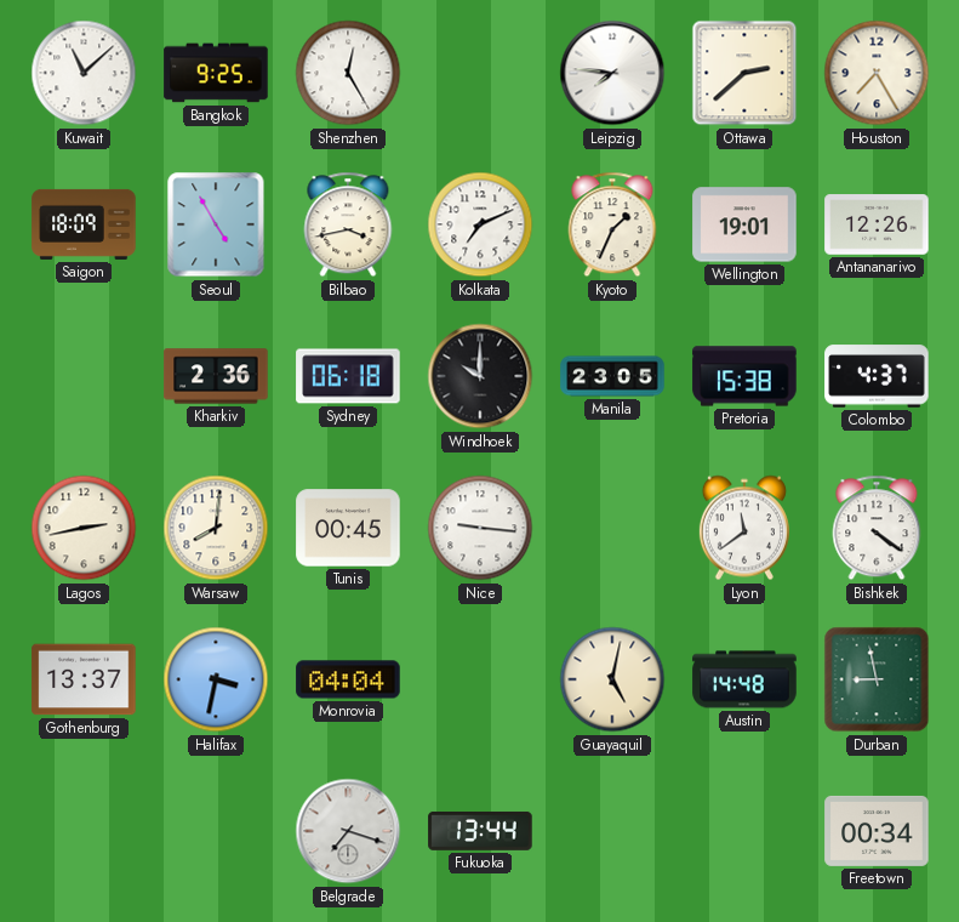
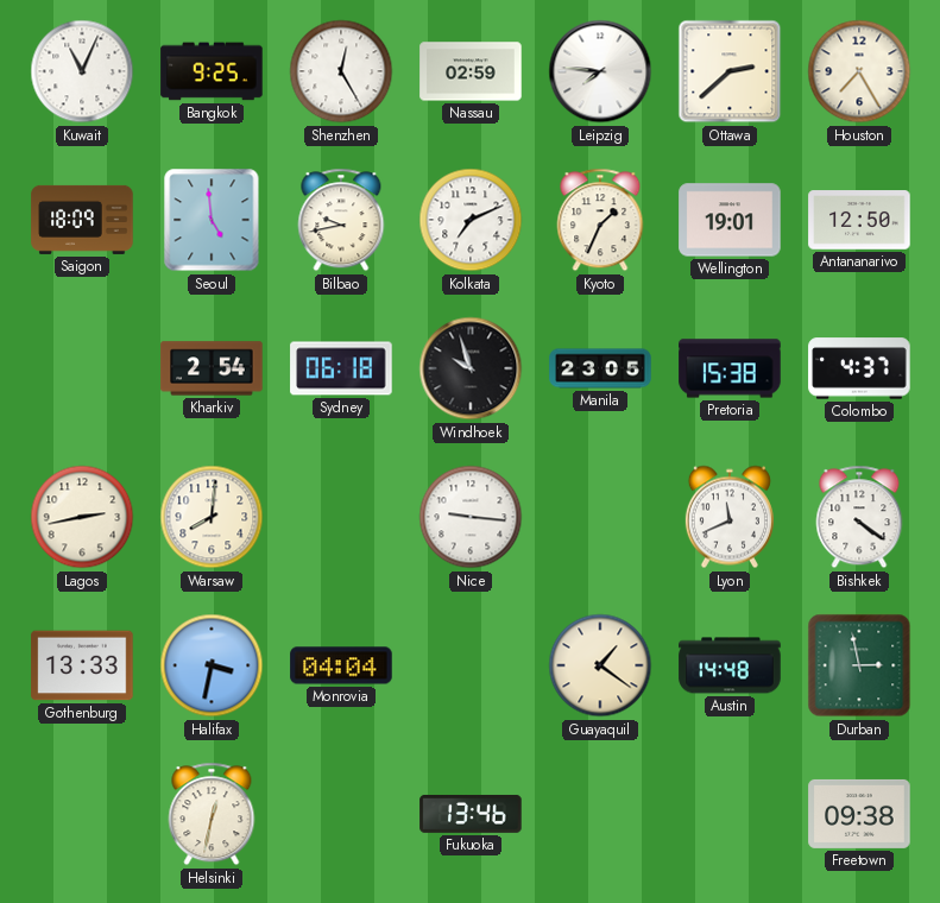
Kuwait: 11:08 -> 11:04 (82, 71)
Nassau: none -> 02:59 (471, 71)
Seoul: 4:55 -> 4:59 (212, 220)
Bilbao: 3:43 -> 9:43 (341, 220)
Antananarivo: 12:26 -> 12:50 (859, 220)
Kharkiv: 2:36 -> 2:54 (212, 368)
Windhoek: 10:00 -> 9:57 (471, 368)
Tunis: 00:45 -> none (348, 528)
Lyon: 11:39 -> 11:41 (730, 517)
Gothenburg: 13:37 -> 13:33 (82, 665)
Guayaquil: 5:02 -> 1:21 (600, 665)
Durban: 8:58 -> 2:58 (859, 665)
Helsinki: none -> 12:32 (212, 814)
Belgrade: 7:18 -> none (348, 831)
Fukuoka: 13:44 -> 13:46 (471, 814)
Freetown: 00:34 -> 09:38 (859, 814)
